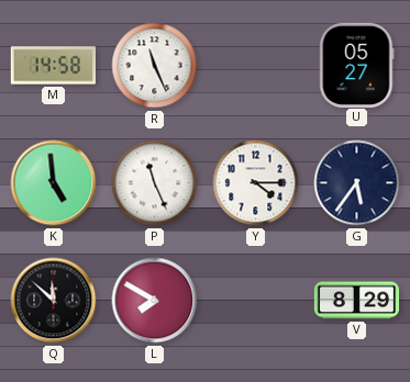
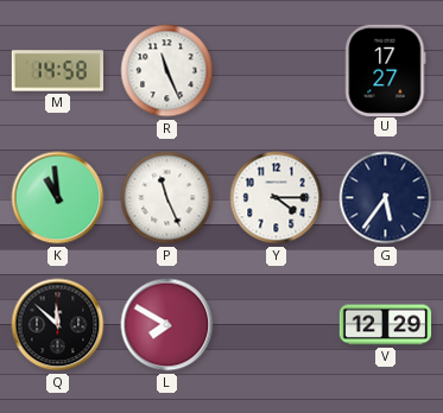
U: 05:27 -> 17:27 (386, 70)
K: 4:59 -> 10:59 (58, 198)
V: 8:29 -> 12:29 (386, 325)
